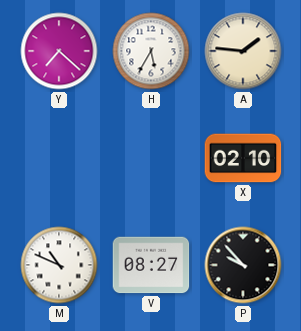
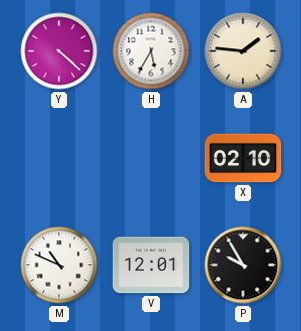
Y: 7:22 -> 4:22 (59, 51)
V: 08:27 -> 12:01 (151, 265)
P: 9:53 -> 9:55 (243, 265)
